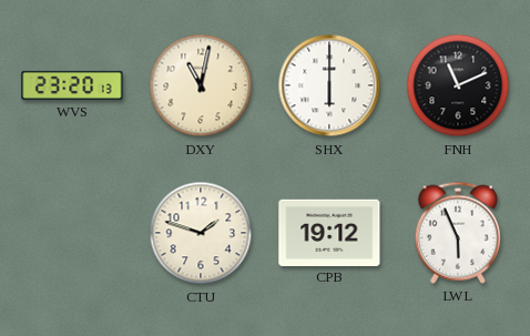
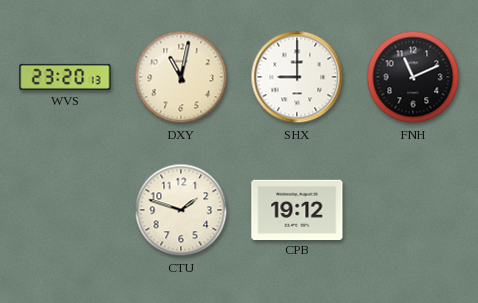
SHX: 6:00 -> 9:00 (297, 77)
LWL: 5:56 -> none (458, 233)
